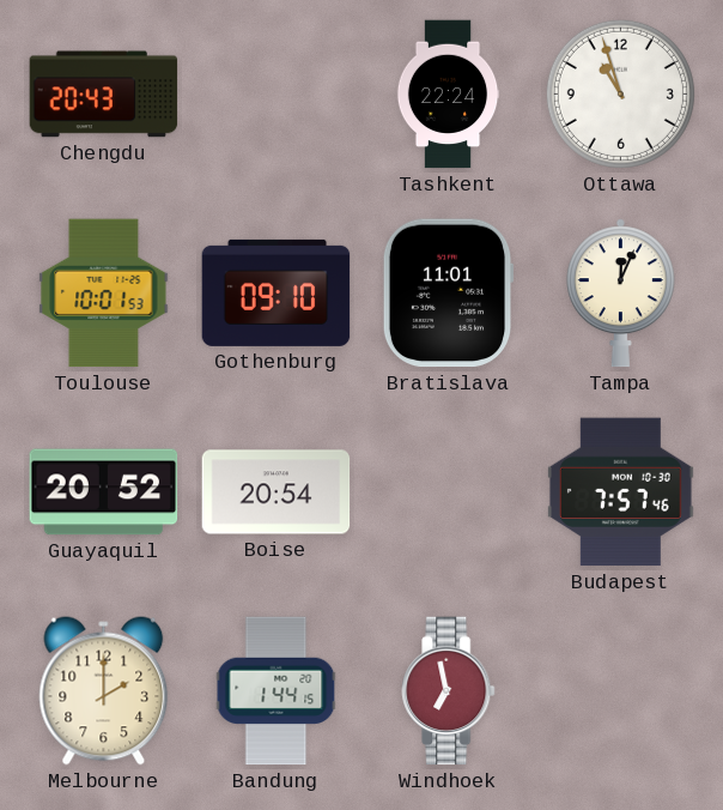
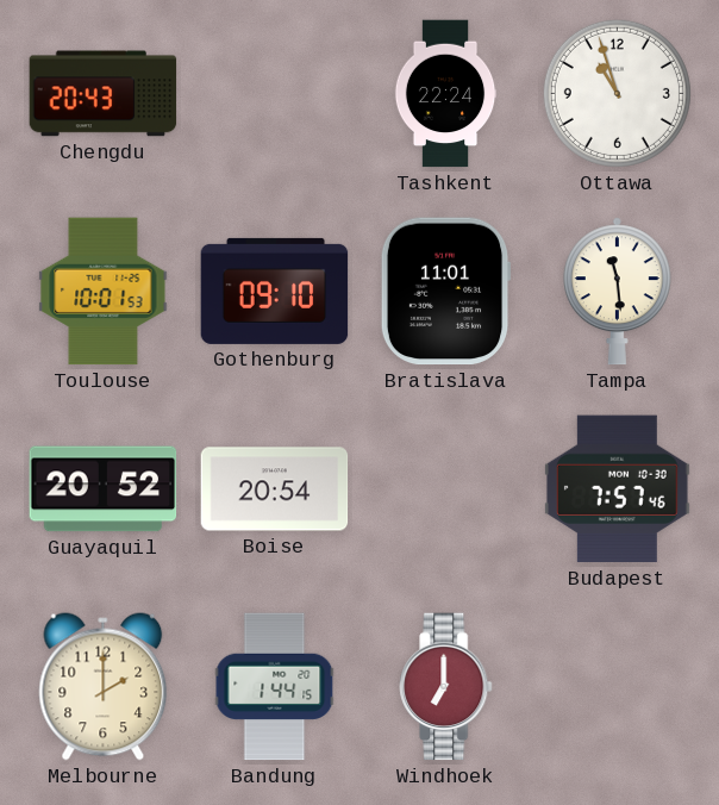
Tampa: 12:04 -> 11:29 (617, 292)
Windhoek: 6:58 -> 7:00 (446, 687)
